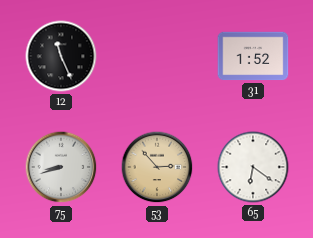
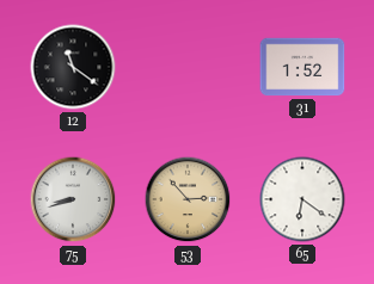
12: 11:26 -> 11:21 (73, 67)
